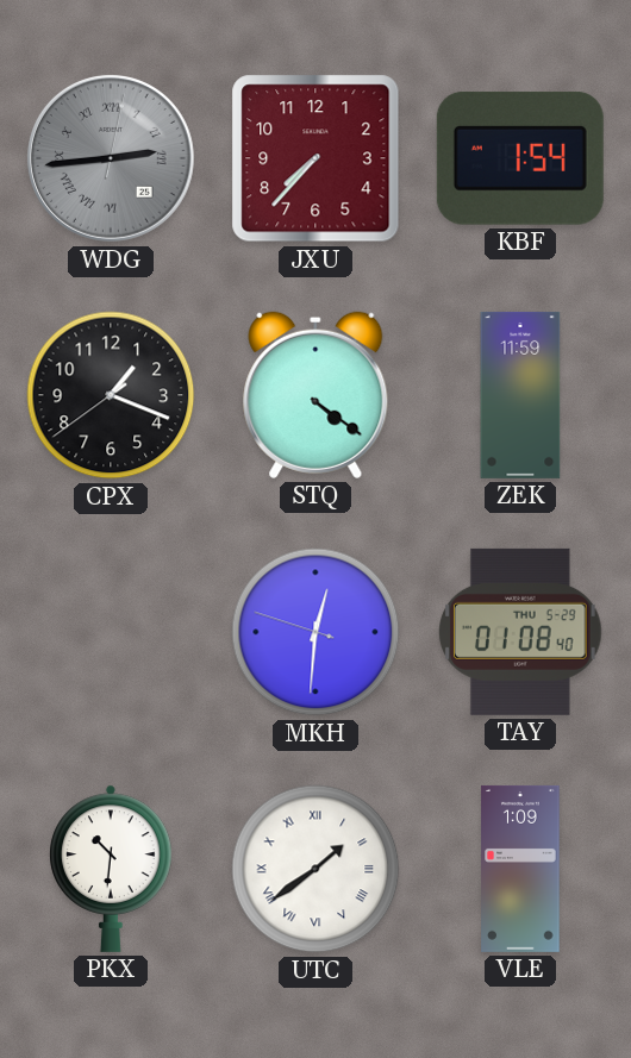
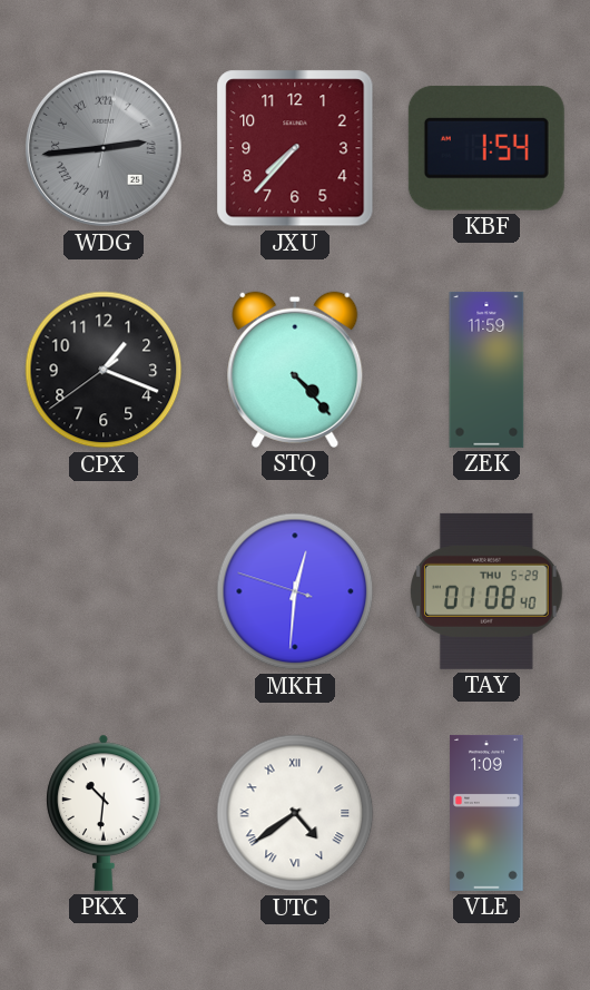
STQ: 4:21 -> 4:23 (295, 370)
UTC: 1:39 -> 4:39 (295, 813)
